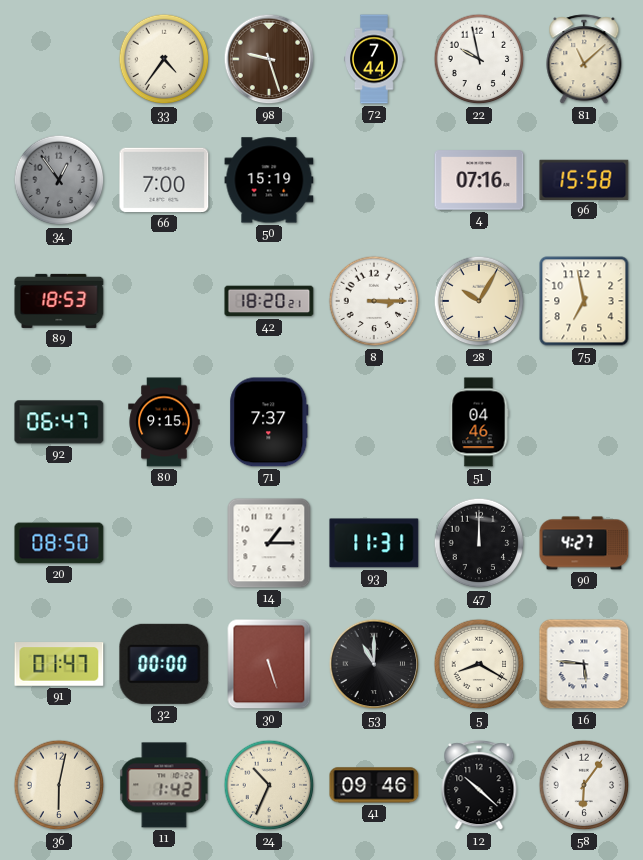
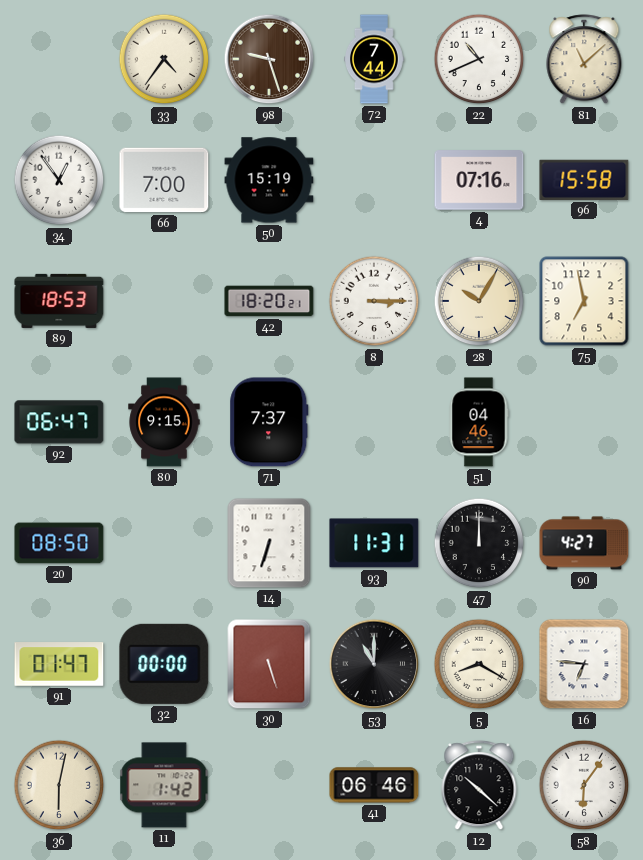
22: 9:58 -> 10:41 (479, 59)
34 dial: grey -> white (59, 180)
14: 1:15 -> 6:33 (269, 543)
16: 5:46 -> 6:46 (584, 664)
24: 10:34 -> none (269, 785)
41: 09:46 -> 06:46 (374, 785)
